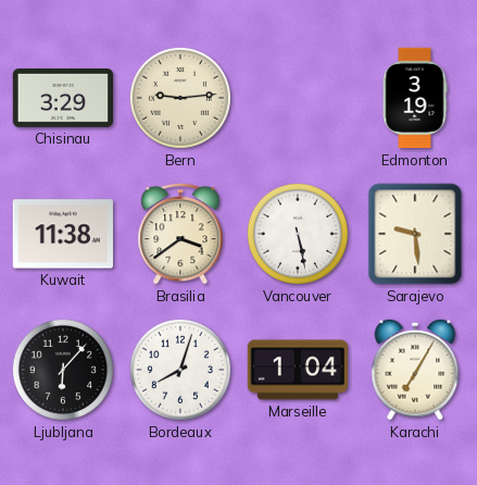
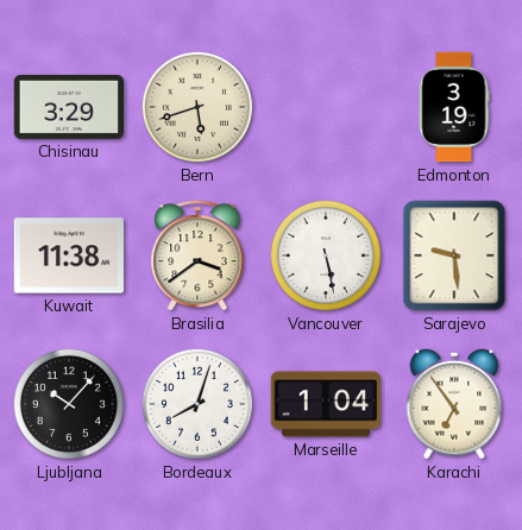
Bern: 9:14 -> 5:42 (197, 107)
Ljubljana: 6:07 -> 10:07 (69, 404)
Karachi: 7:05 -> 6:54 (454, 404)
